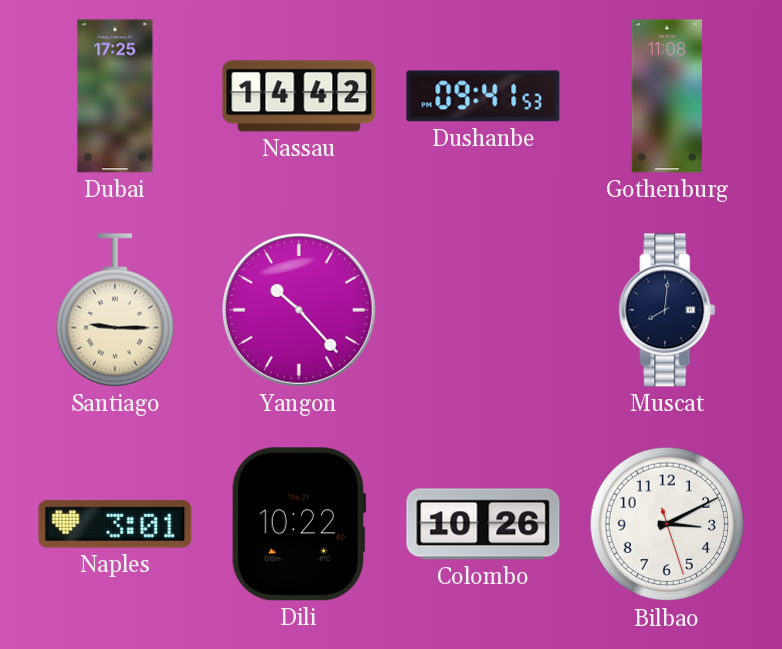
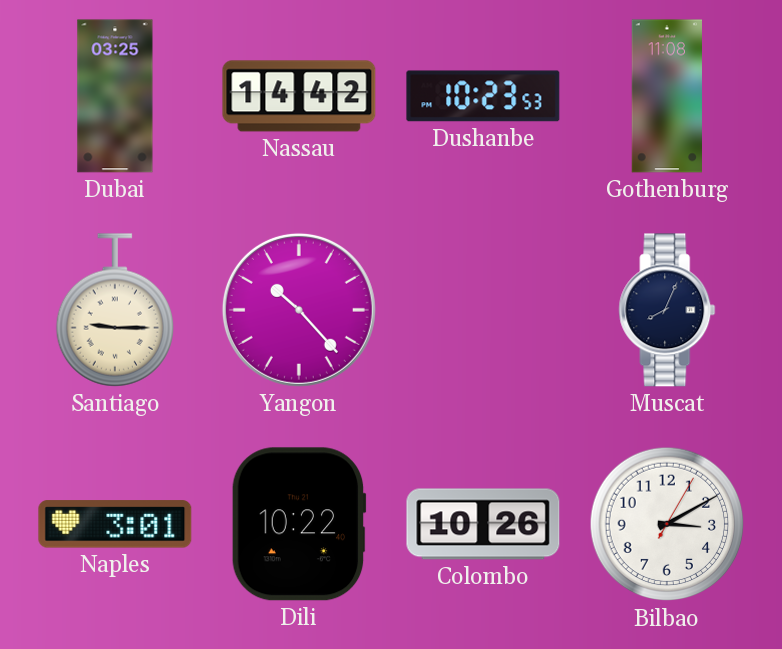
Dubai: 17:25 -> 03:25 (115, 96)
Dushanbe: 09:41 -> 10:23 (483, 96)
Muscat: 8:01 -> 8:04 (667, 310)
Bilbao: 3:10:27 -> 3:10:05 (667, 524)
